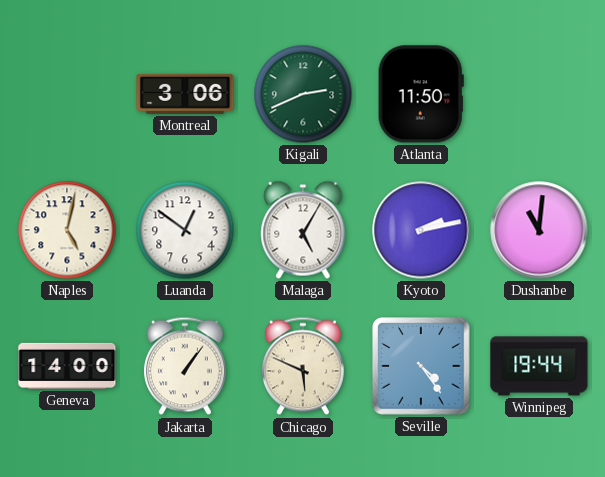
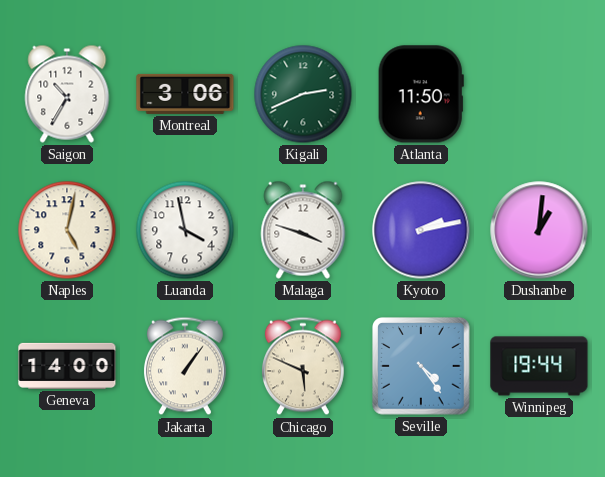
Saigon: none -> 10:35 (67, 94)
Luanda: 12:51 -> 3:58 (185, 230)
Malaga: 5:05 -> 3:48 (303, 230)
Dushanbe: 11:01 -> 1:01 (539, 230)
